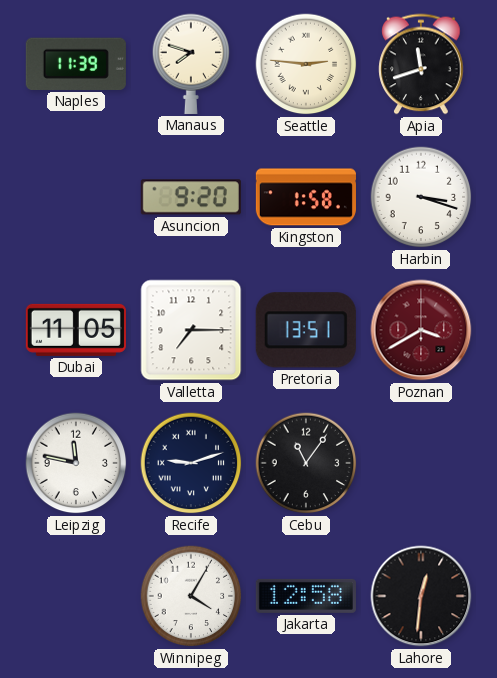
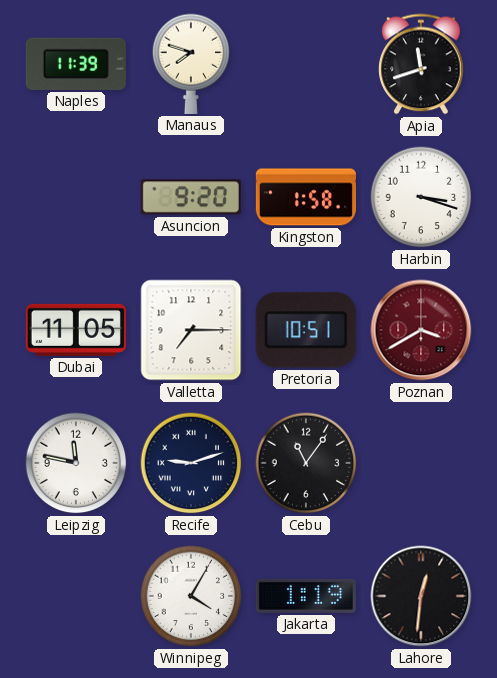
Seattle: 2:46 -> none (306, 64)
Pretoria: 13:51 -> 10:51 (306, 330)
Jakarta: 12:58 -> 1:19 (306, 596)
